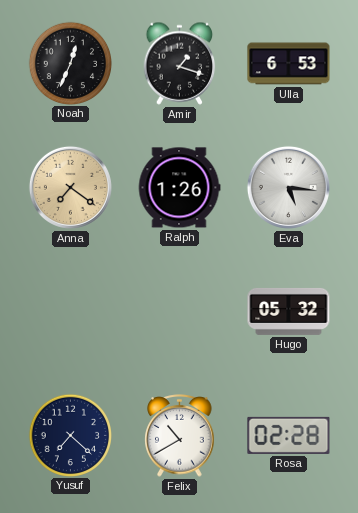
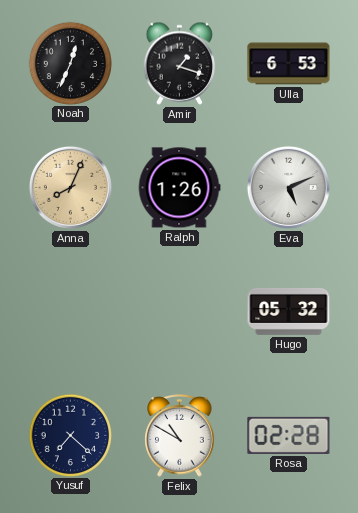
Anna: 7:21 -> 8:04 (70, 187)
Eva: 5:16 -> 5:11 (288, 187)
Felix: 10:40 -> 10:50 (180, 436)
